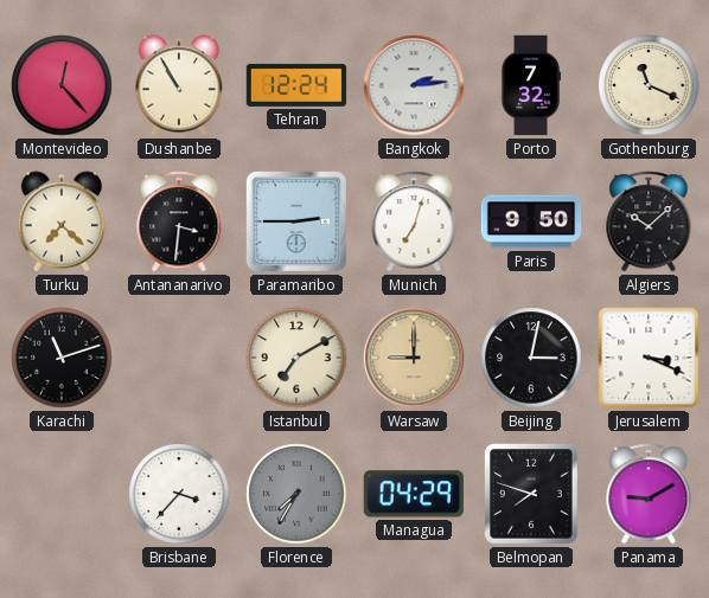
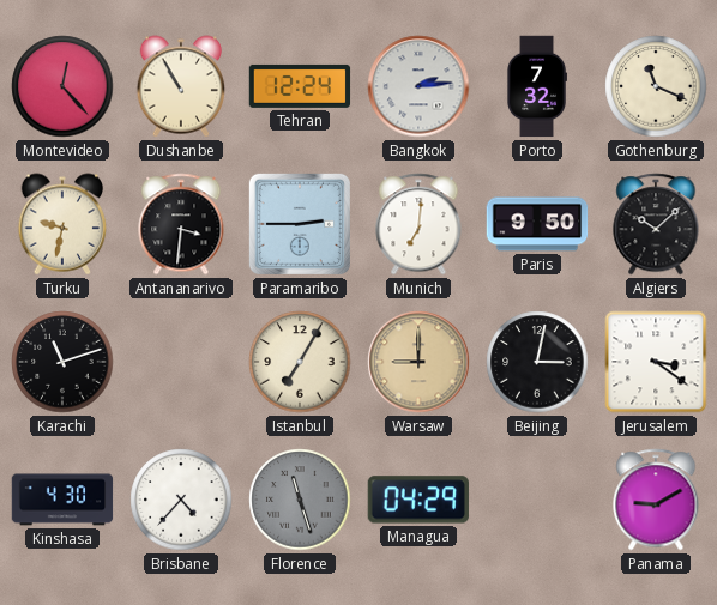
Turku: 7:22 -> 9:32 (61, 224)
Munich: 7:03 -> 7:01 (418, 224)
Istanbul: 7:10 -> 7:05 (300, 362)
Jerusalem: 3:19 -> 3:21 (656, 362)
Kinshasa: none -> 4:30 (62, 500)
Brisbane: 3:37 -> 4:37 (181, 500)
Florence: 7:35 -> 11:27 (300, 500)
Belmopan: 7:48 -> none (532, 494)
